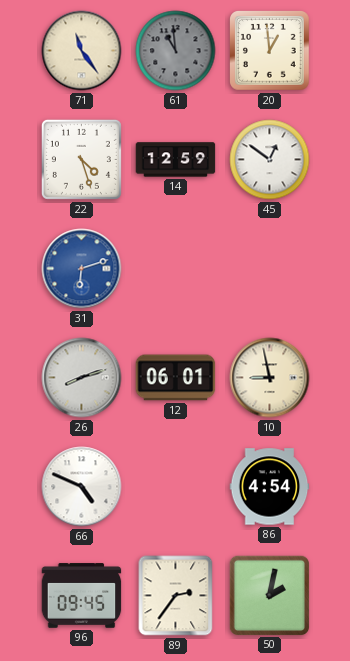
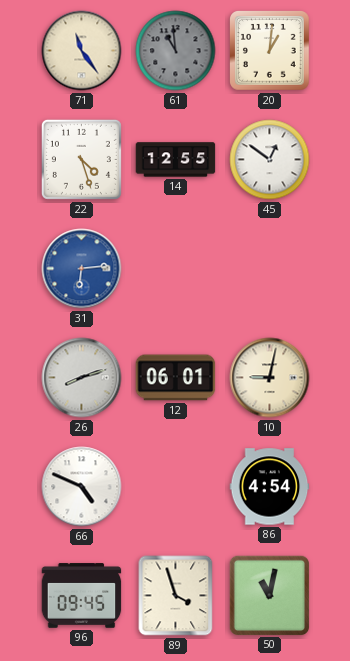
20: 12:59 -> 1:01 (270, 51)
14: 12:59 -> 12:55 (176, 160)
31: 6:12 -> 6:14 (82, 269)
10: 8:58 -> 9:02 (270, 378)
89: 2:36 -> 3:57 (176, 596)
50: 2:02 -> 11:02 (269, 595)
